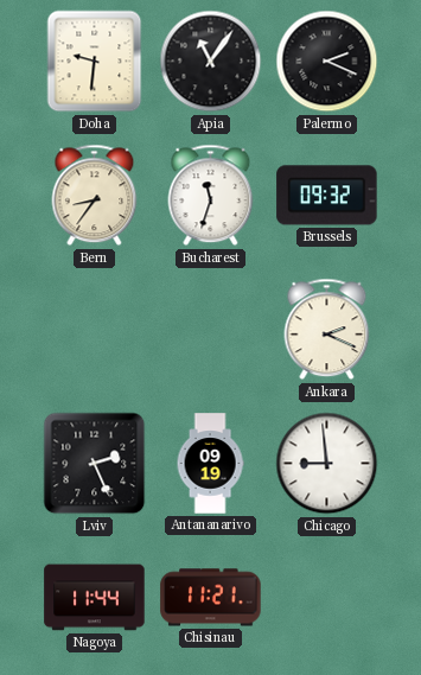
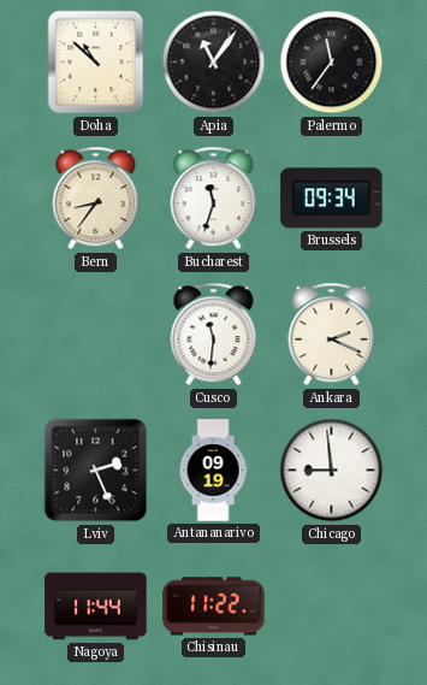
Doha: 9:31 -> 10:52 (96, 63)
Palermo: 2:19 -> 11:36 (332, 63)
Brussels: 09:32 -> 09:34 (332, 199)
Cusco: none -> 11:31 (214, 335)
Chisinau: 11:21 -> 11:22 (214, 607)
